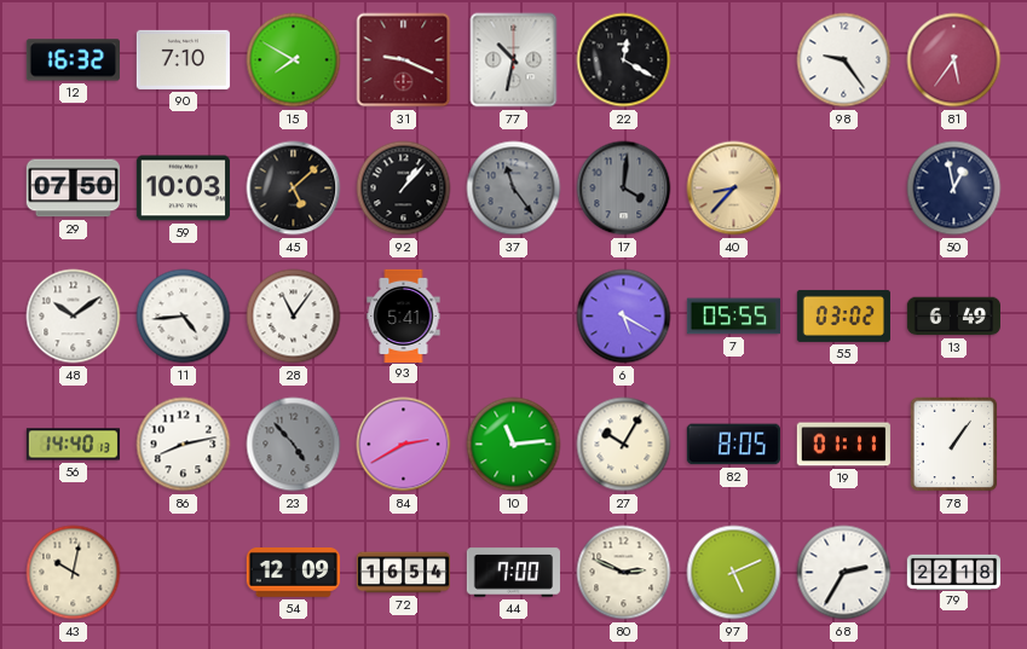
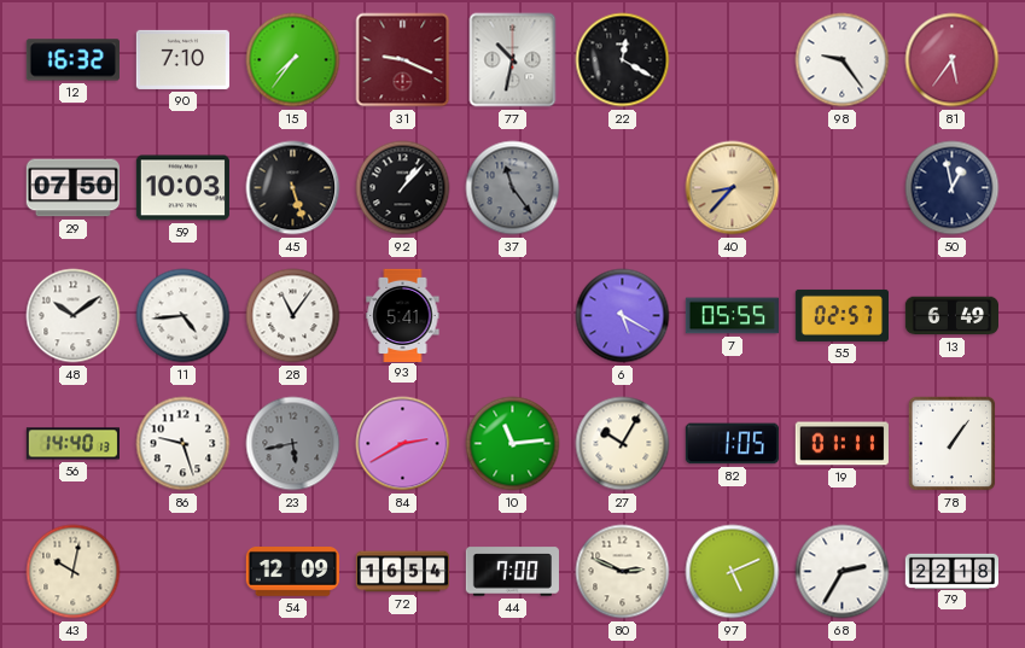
15: 7:50 -> 7:36 (293, 60)
45: 5:08 -> 5:27 (293, 188)
17: 4:01 -> none (624, 189)
55: 03:02 -> 02:57 (841, 315)
86: 8:13 -> 9:27 (184, 444)
23: 4:53 -> 5:43 (293, 444)
82: 8:05 -> 1:05 (732, 444)
